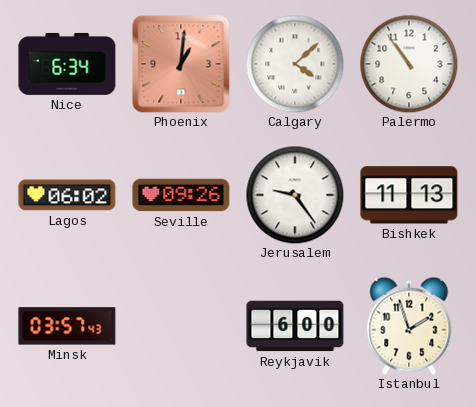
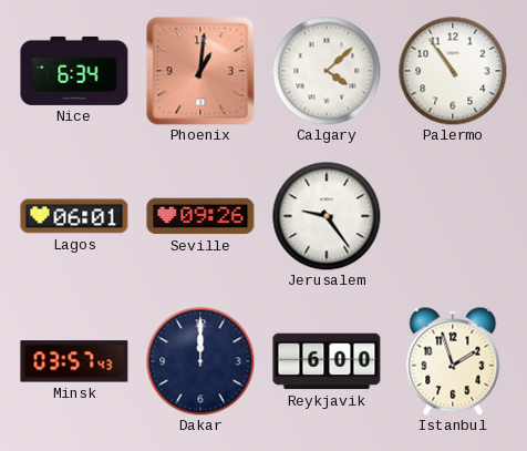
Lagos: 06:02 -> 06:01 (74, 216)
Bishkek: 11:13 -> none (409, 195)
Dakar: none -> 12:00 (200, 361)
